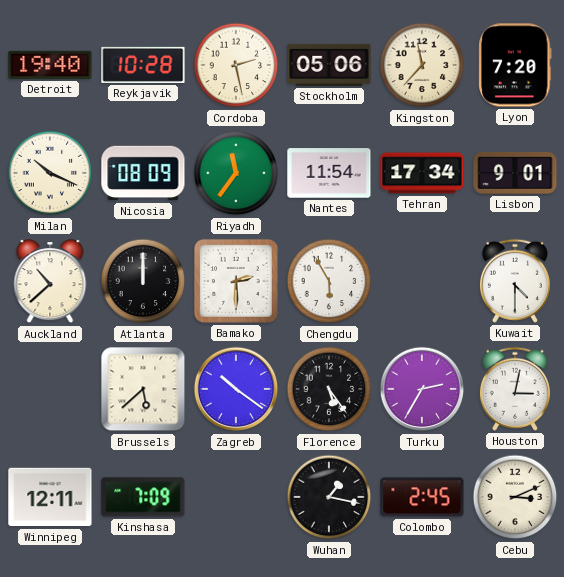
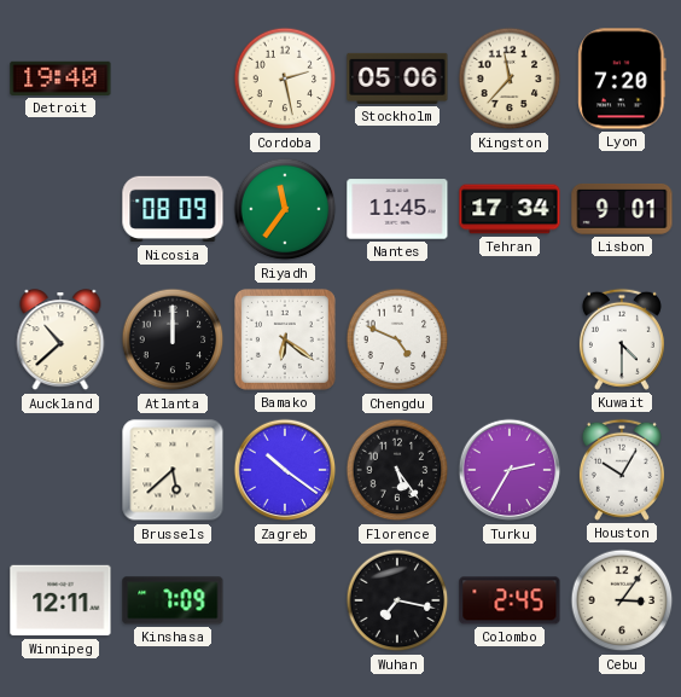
Reykjavik: 10:28 -> none (143, 65)
Milan: 10:19 -> none (50, 173)
Nantes: 11:54 -> 11:45 (397, 209)
Bamako: 2:30 -> 6:21 (285, 339)
Chengdu: 5:55 -> 4:49 (397, 339)
Houston: 3:02 -> 10:05 (622, 470)
Wuhan: 1:17 -> 7:17 (397, 600)
Cebu: 3:11 -> 3:06 (622, 600)
